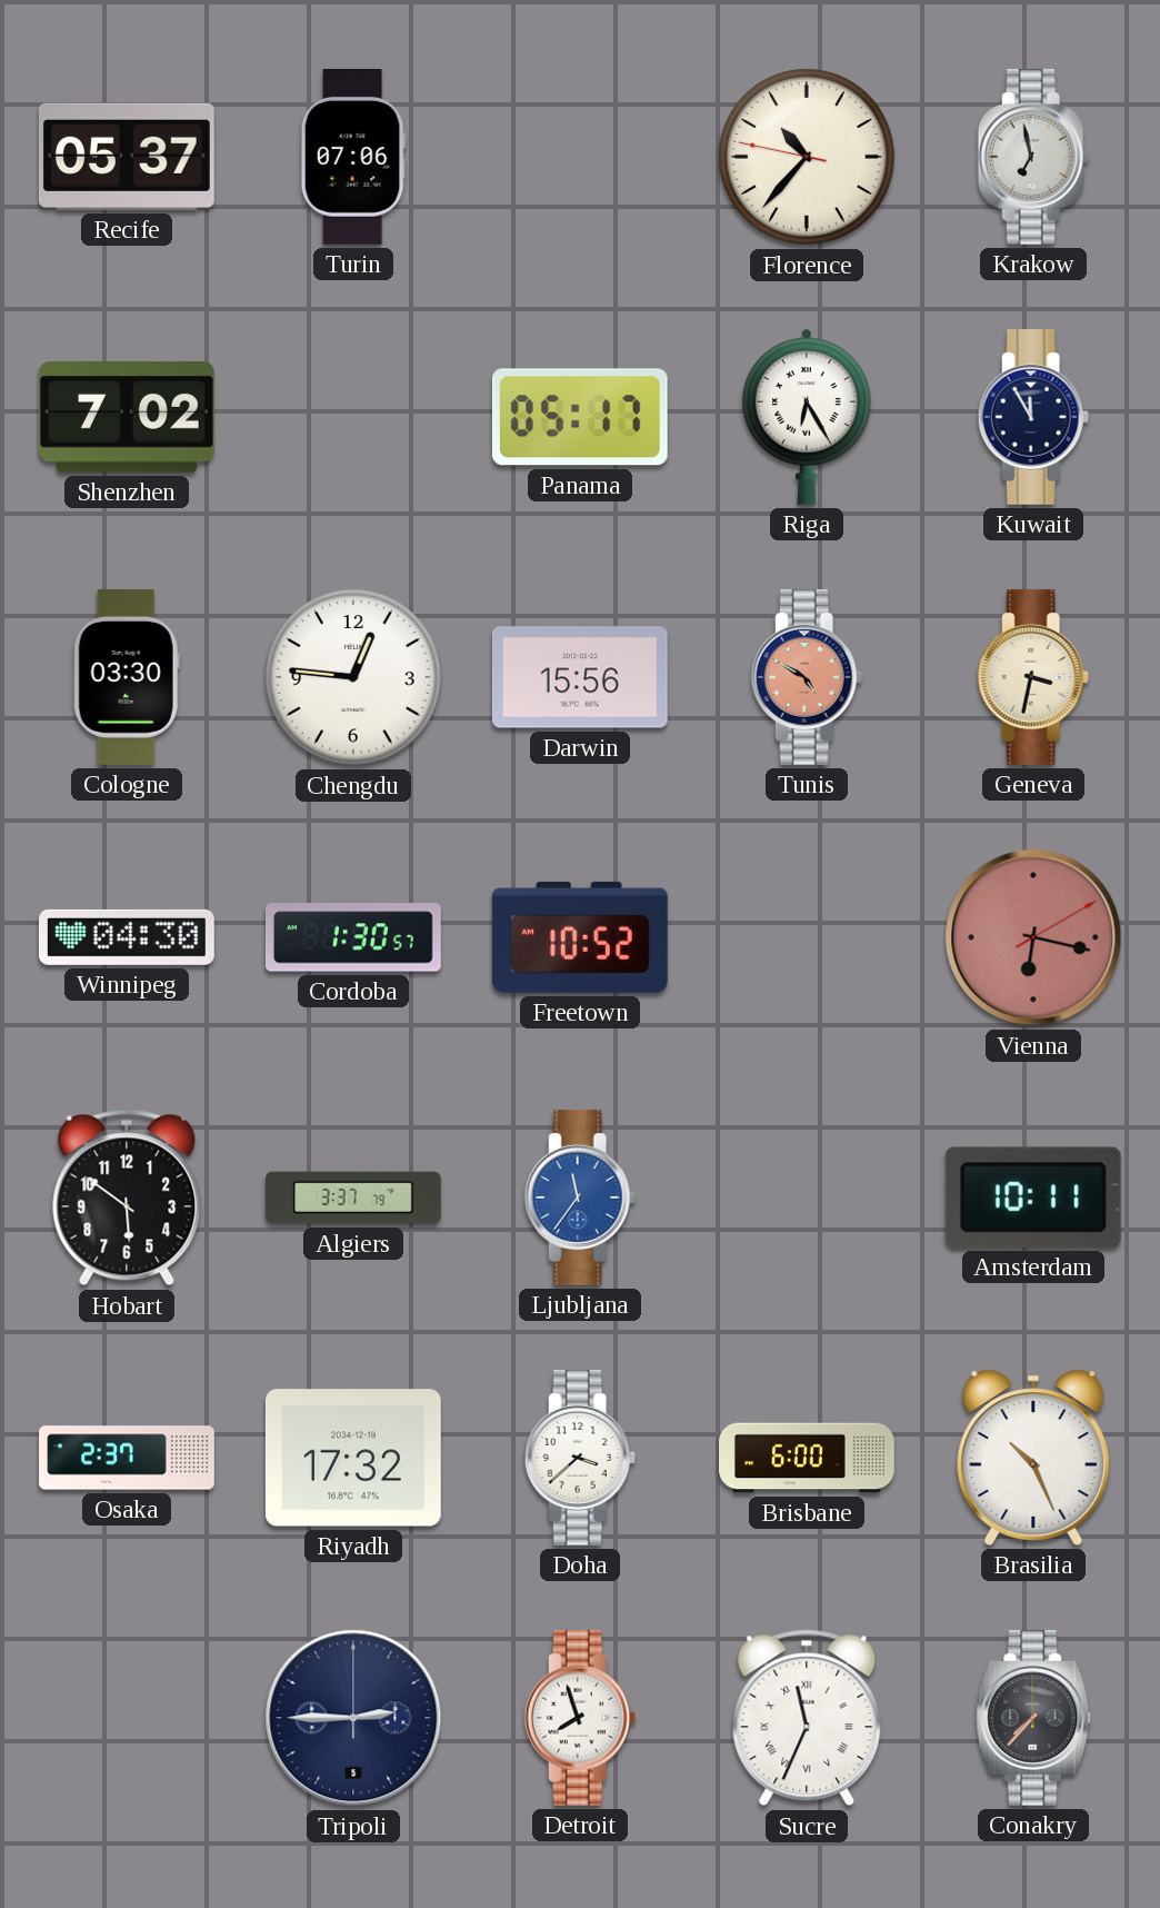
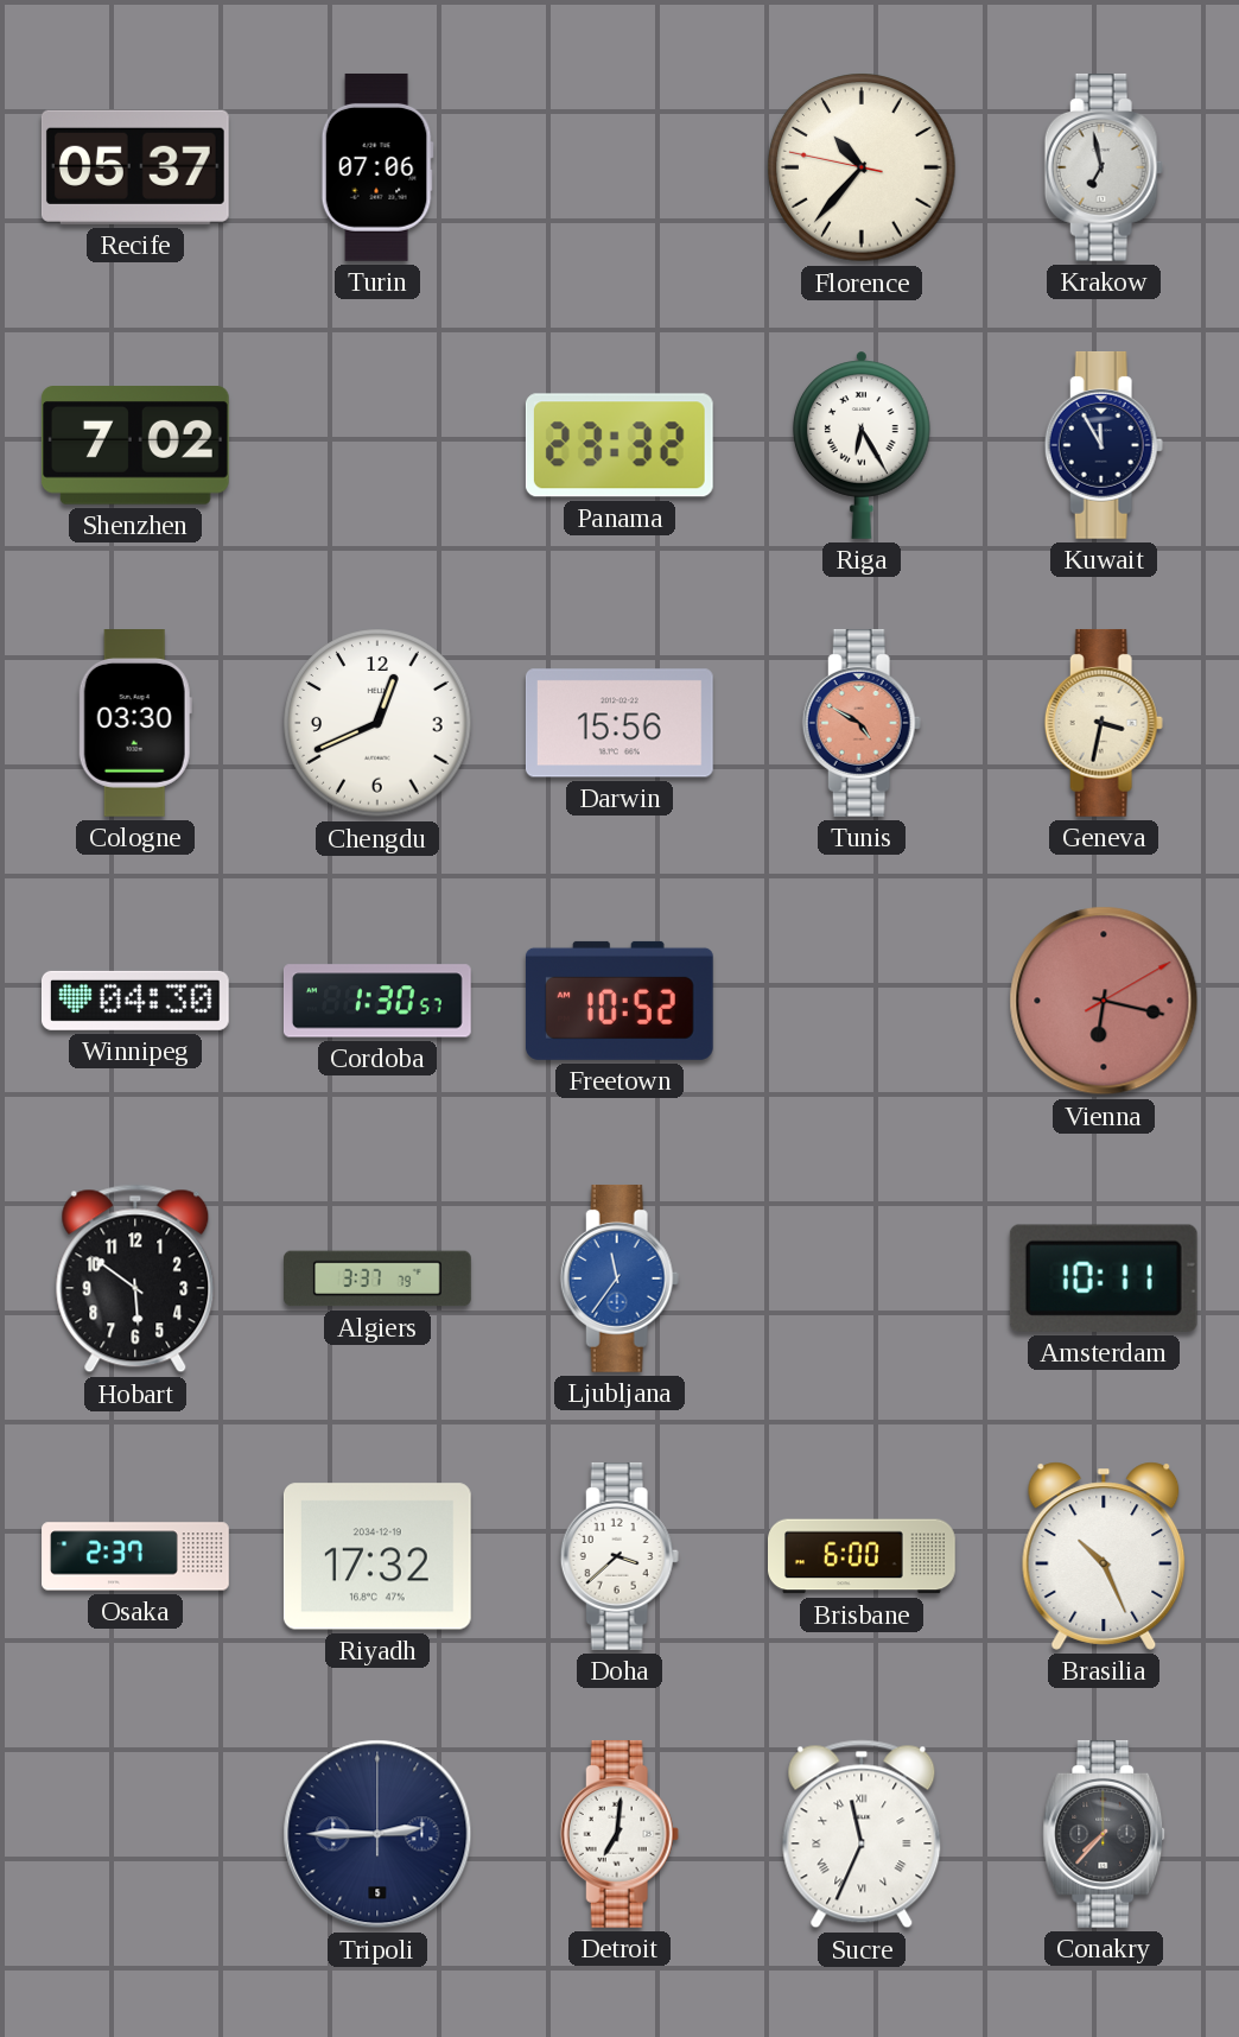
Panama: 05:17 -> 23:32 (619, 445)
Chengdu: 12:46 -> 12:41 (377, 723)
Detroit: 7:57 -> 7:01 (619, 1834)
